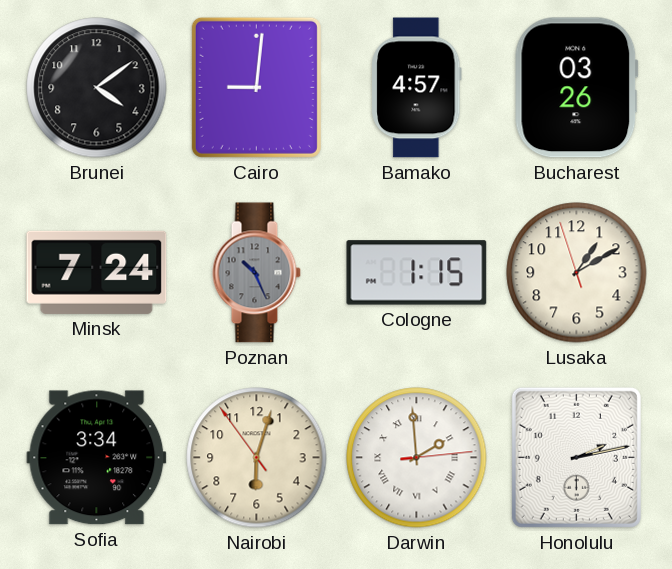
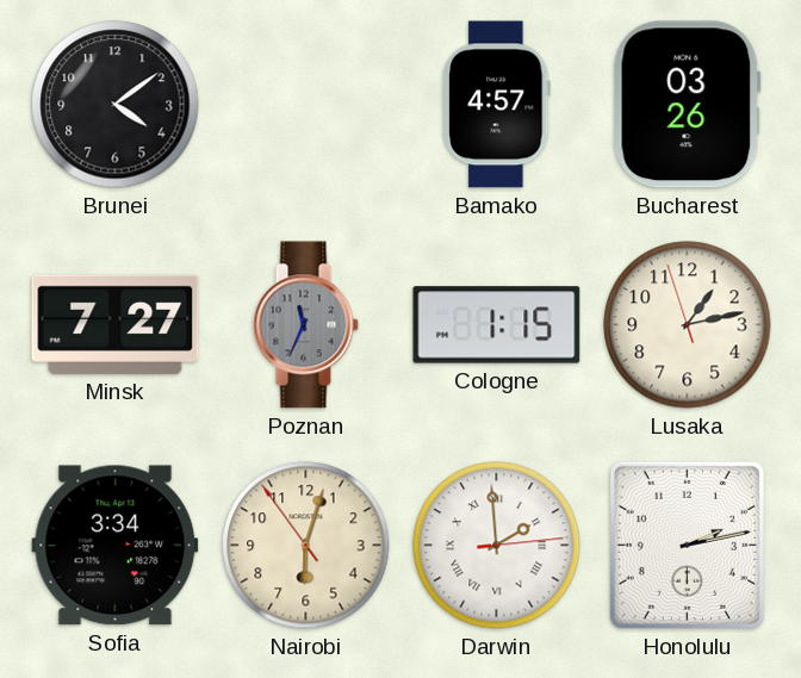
Cairo: 9:01 -> none (256, 87)
Minsk: 7:24 -> 7:27 (116, 324)
Poznan: 10:26 -> 11:34 (305, 325)
Lusaka: 1:09 -> 1:12 (688, 325)
